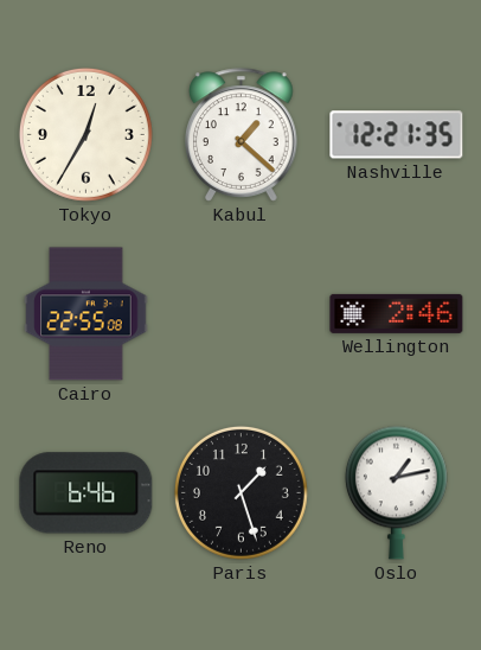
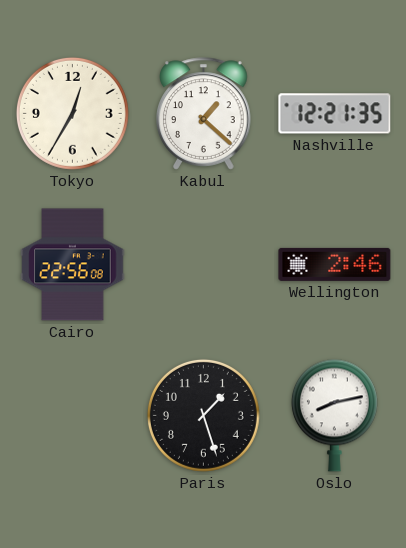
Cairo: 22:55 -> 22:56 (73, 265)
Reno: 6:46 -> none (86, 493)
Oslo: 1:13 -> 8:13 (334, 415)
